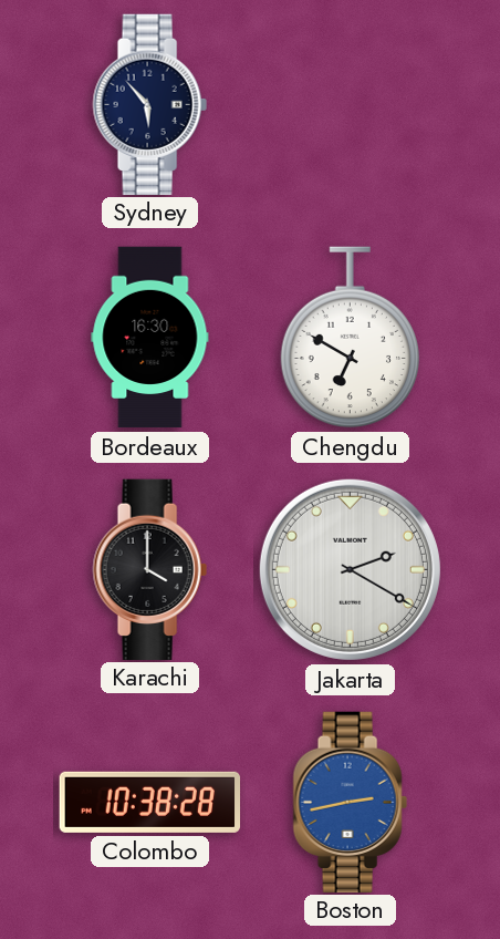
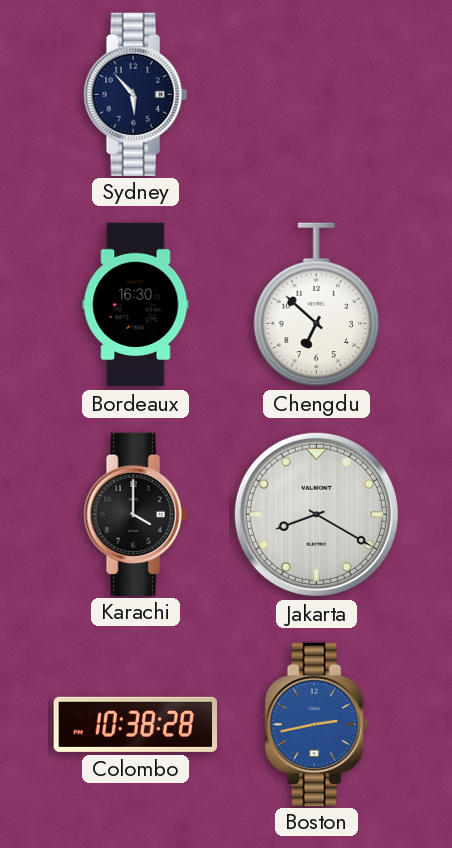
Chengdu: 6:50 -> 6:52 (317, 305)
Jakarta: 2:20 -> 8:20 (316, 514)
